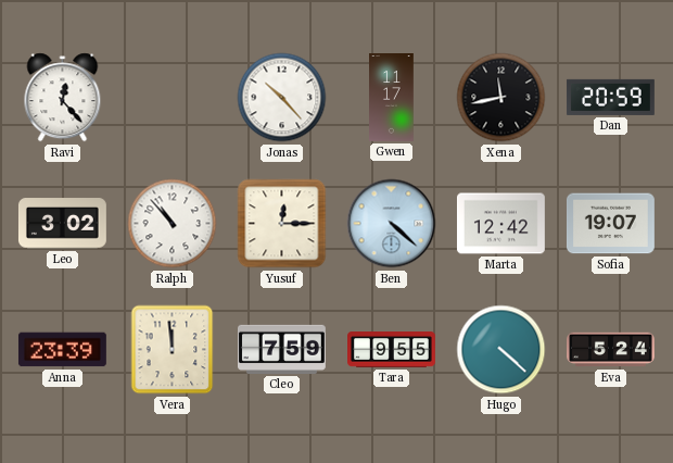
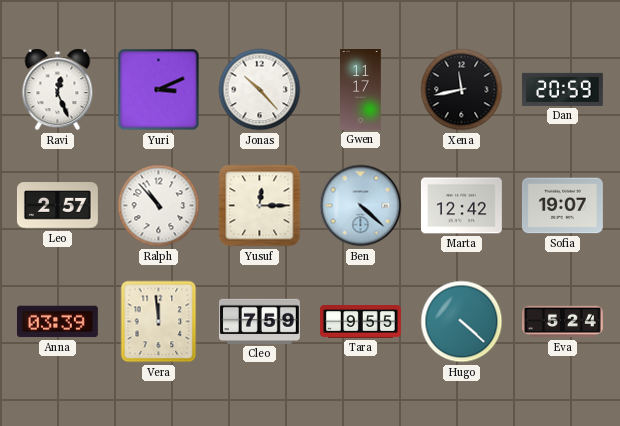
Ravi: 12:23 -> 12:26 (58, 90)
Yuri: none -> 3:11 (159, 90)
Leo: 3:02 -> 2:57 (57, 206)
Anna: 23:39 -> 03:39 (57, 322)
